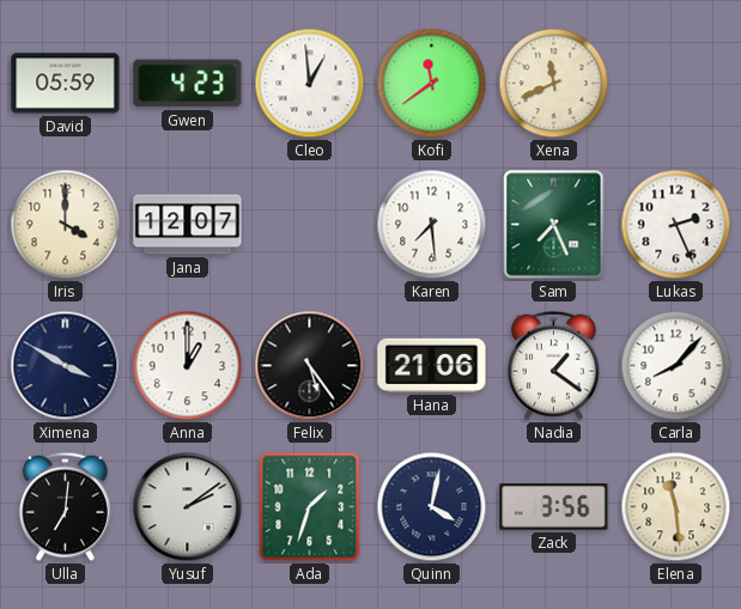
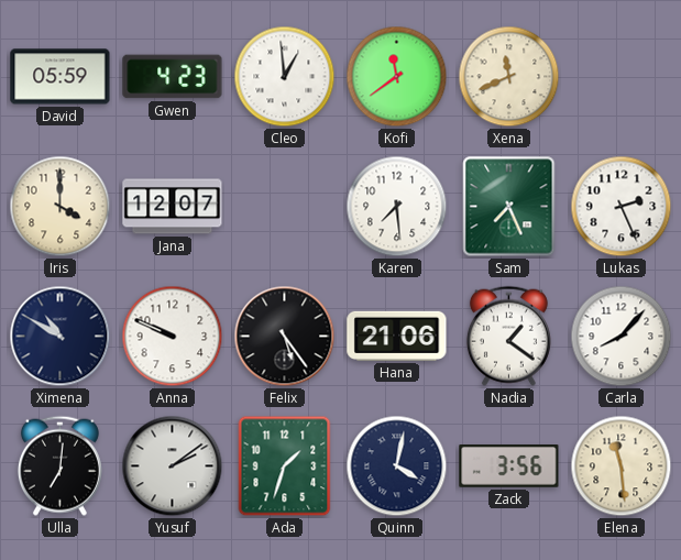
Ximena: 3:50 -> 10:50 (61, 337)
Anna: 1:00 -> 9:49 (173, 337)
